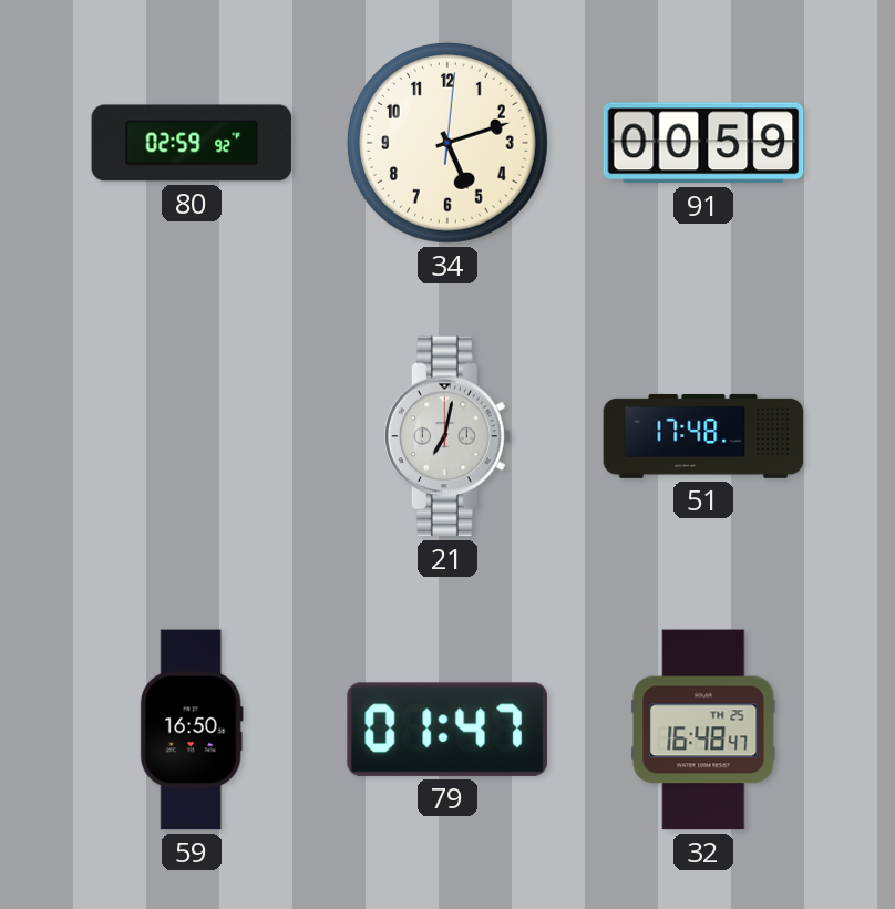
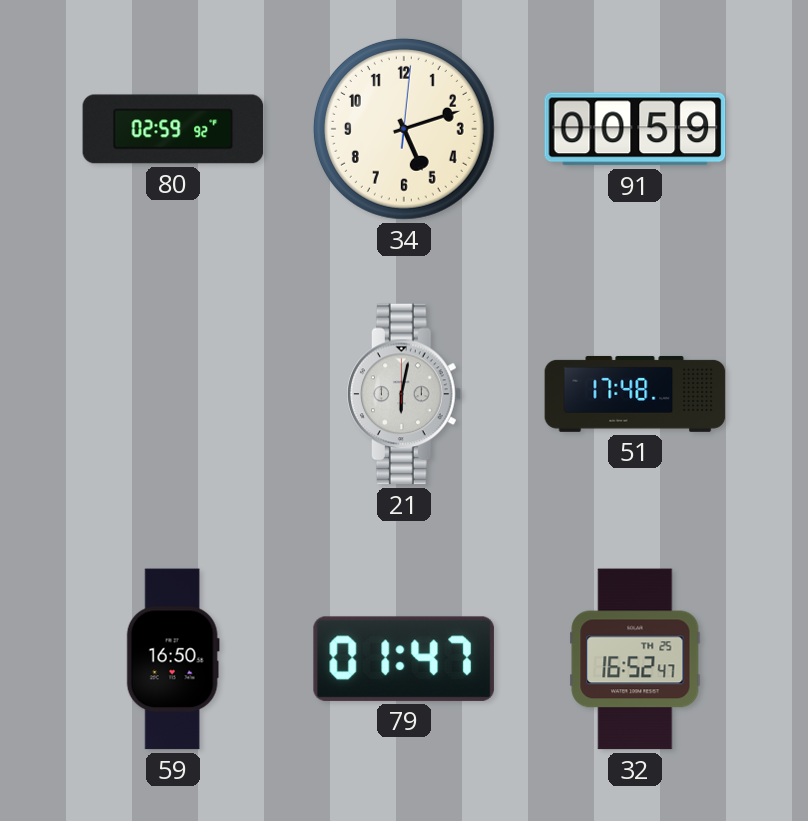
21: 7:02 -> 6:02 (405, 394)
32: 16:48 -> 16:52 (635, 659)
